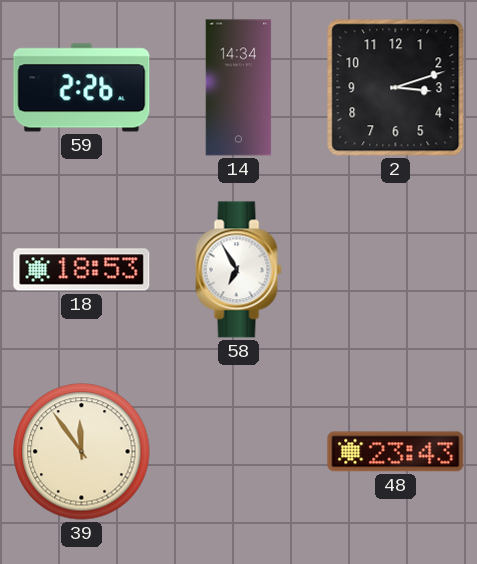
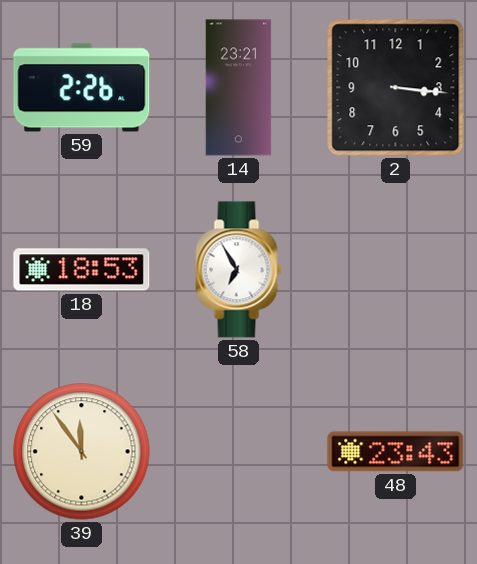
14: 14:34 -> 23:21 (239, 88)
2: 3:12 -> 3:16 (396, 88)
